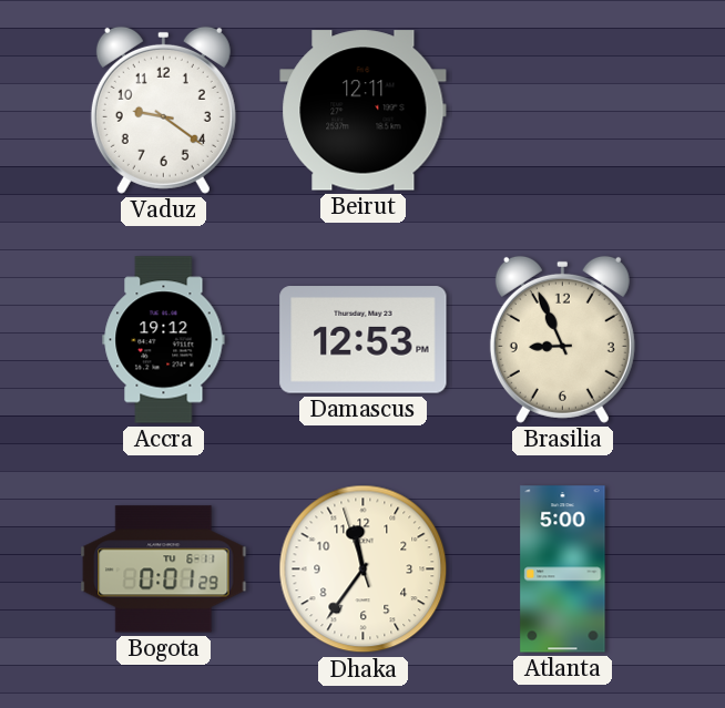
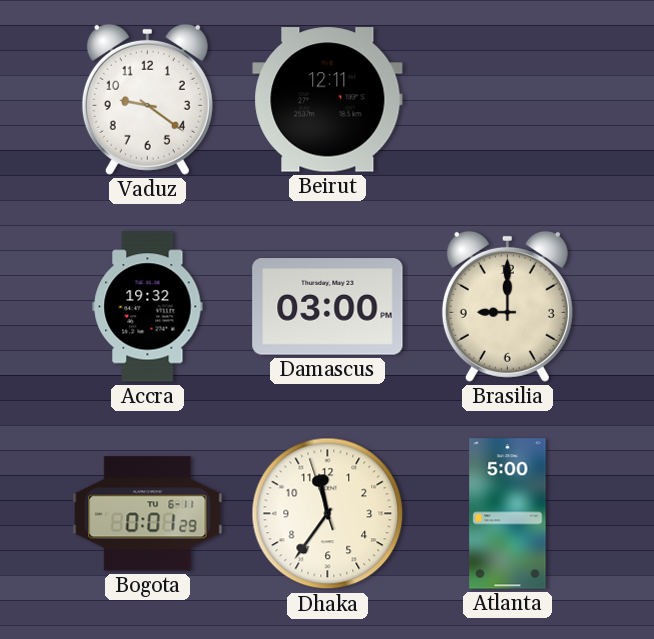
Accra: 19:12 -> 19:32 (148, 307)
Damascus: 12:53 -> 03:00 (328, 307)
Brasilia: 8:56 -> 9:00 (507, 306)
